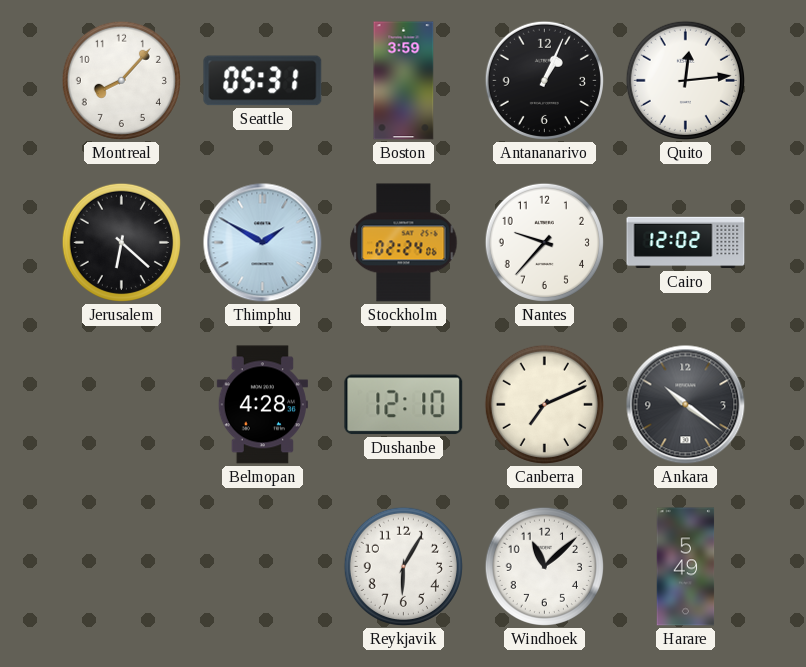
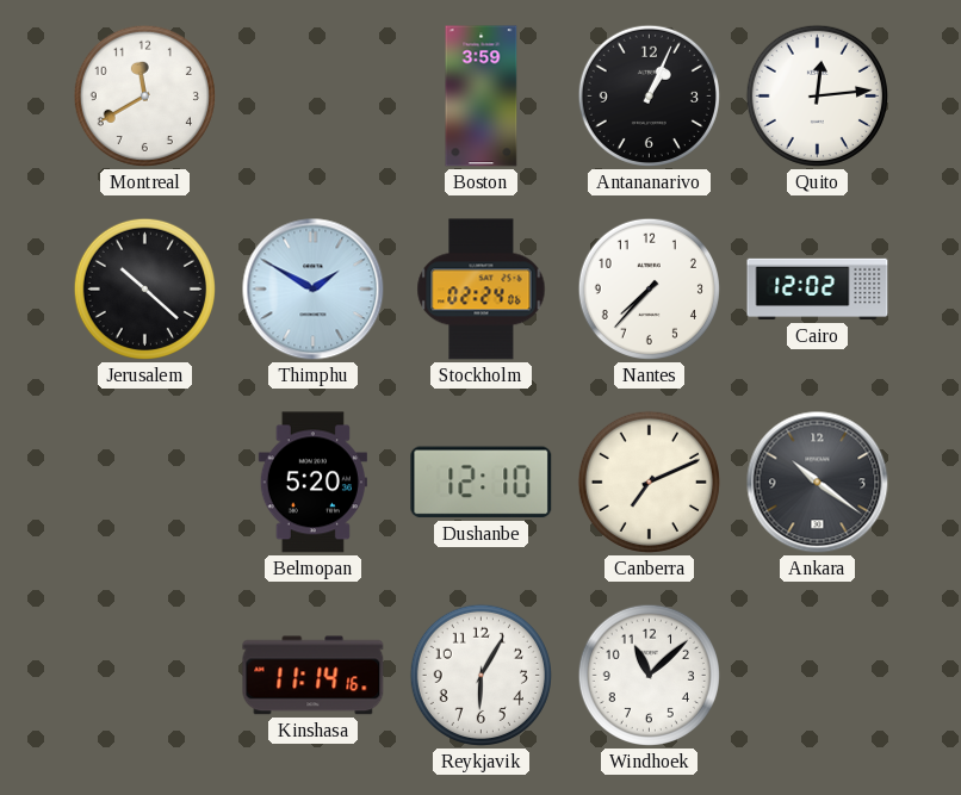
Montreal: 8:07 -> 11:40 (144, 95)
Seattle: 05:31 -> none (263, 81)
Jerusalem: 6:22 -> 10:22 (144, 288)
Nantes: 9:37 -> 7:37 (649, 288)
Belmopan: 4:28 -> 5:20 (312, 483)
Kinshasa: none -> 11:14 (314, 676)
Harare: 5:49 -> none (686, 567)
